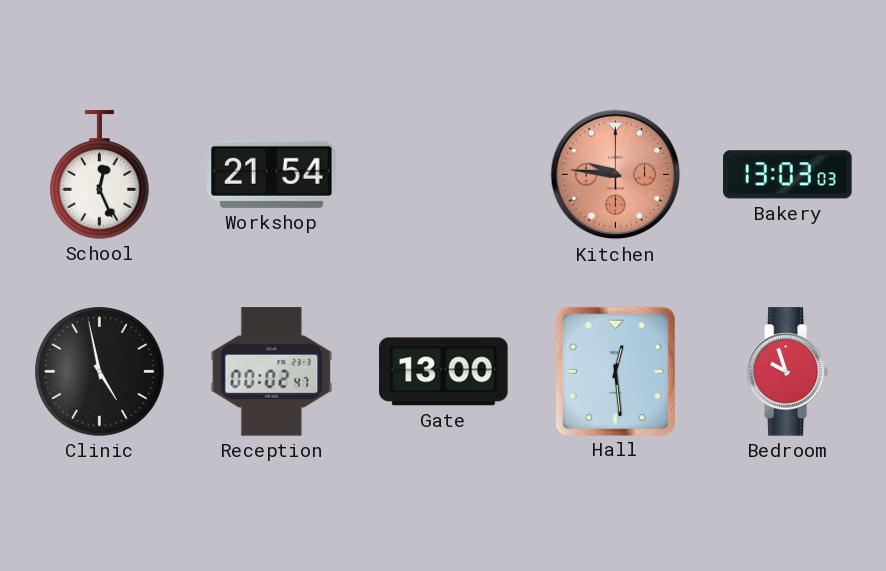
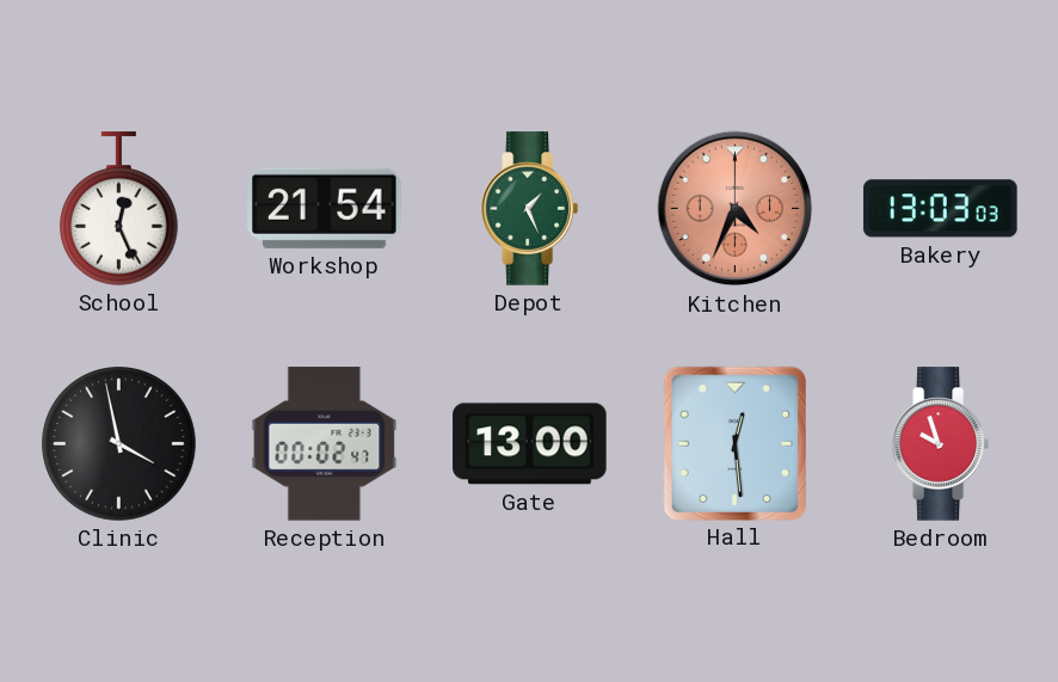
Depot: none -> 1:26 (529, 209)
Kitchen: 9:46 -> 4:34 (736, 209)
Clinic: 4:58 -> 3:58 (119, 444)
